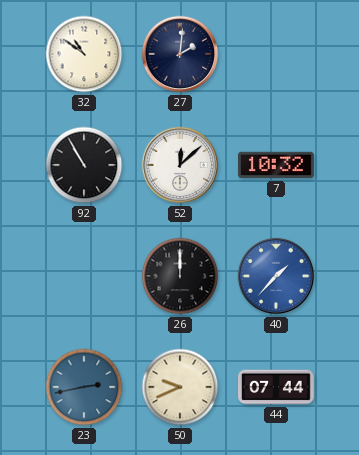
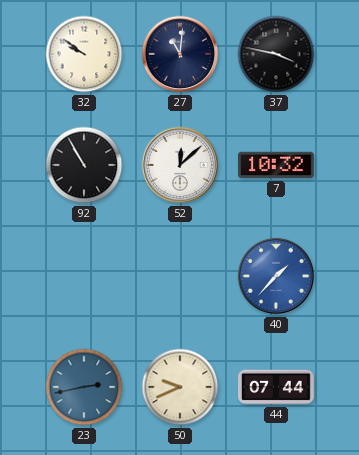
32: 10:51 -> 9:51 (84, 54)
27: 2:01 -> 11:01 (180, 54)
37: none -> 3:47 (276, 54)
26: 12:00 -> none (180, 276)
